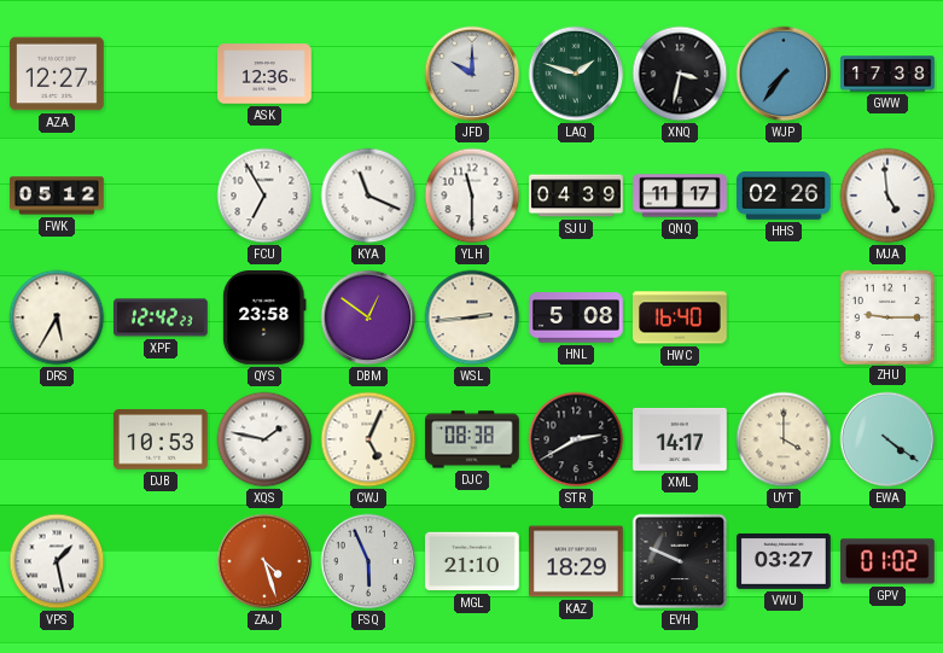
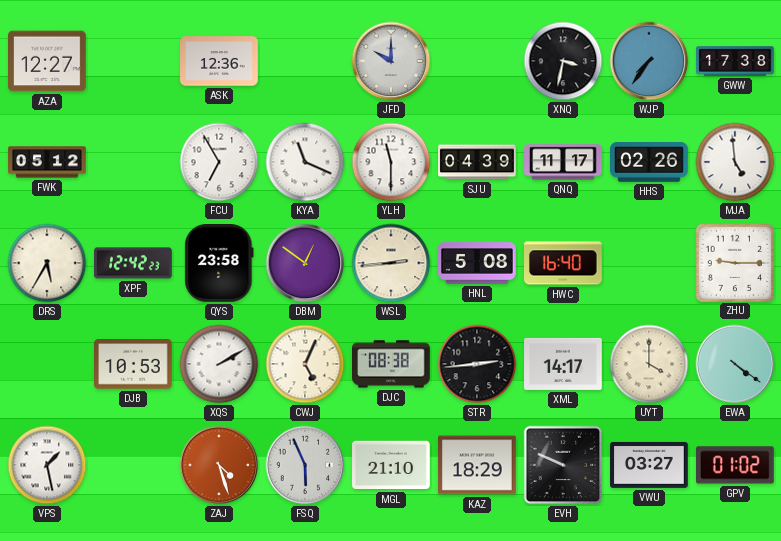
LAQ: 1:48 -> none (576, 74)
XQS: 1:47 -> 2:10 (219, 364)
STR: 2:40 -> 2:44 (477, 364)
